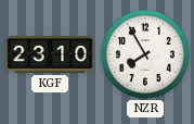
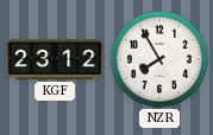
KGF: 23:10 -> 23:12 (55, 59)
